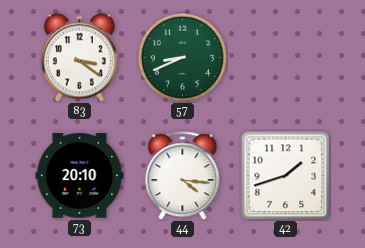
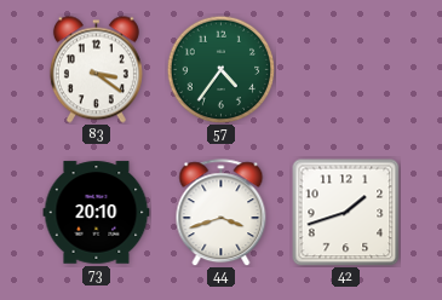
57: 8:41 -> 4:36 (220, 69)
44: 4:16 -> 3:42 (222, 213)
